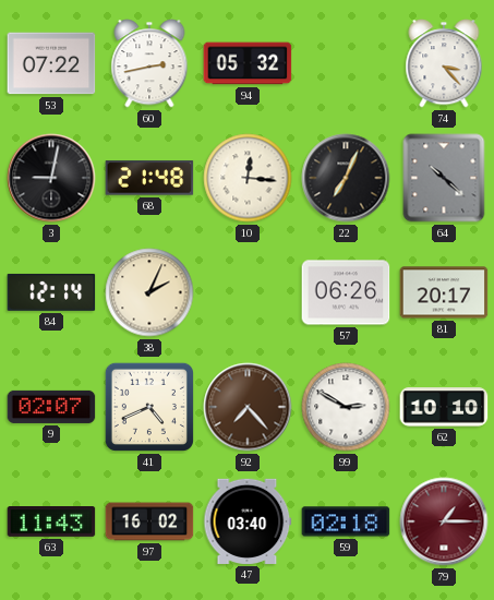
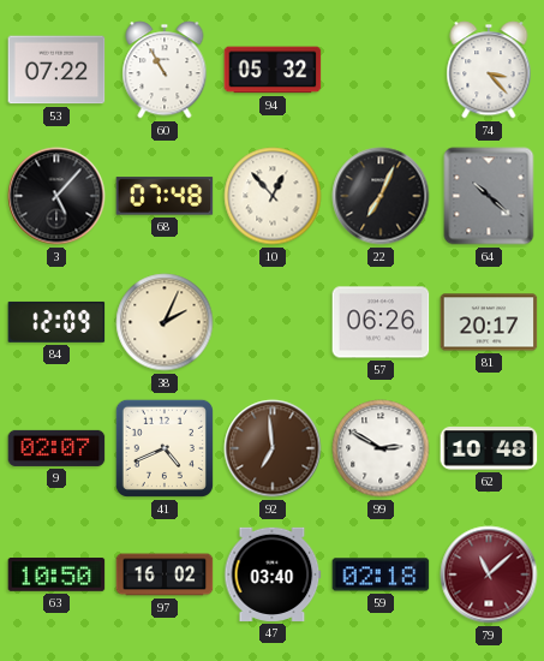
60: 2:43 -> 10:55 (165, 70)
3: 9:02 -> 5:07 (56, 196)
68: 21:48 -> 07:48 (165, 196)
10: 12:16 -> 12:53 (273, 196)
84: 12:14 -> 12:09 (56, 322)
92: 7:23 -> 6:59 (273, 448)
62: 10:10 -> 10:48 (489, 448)
63: 11:43 -> 10:50 (56, 576)
79: 1:15 -> 11:08 (489, 574)
